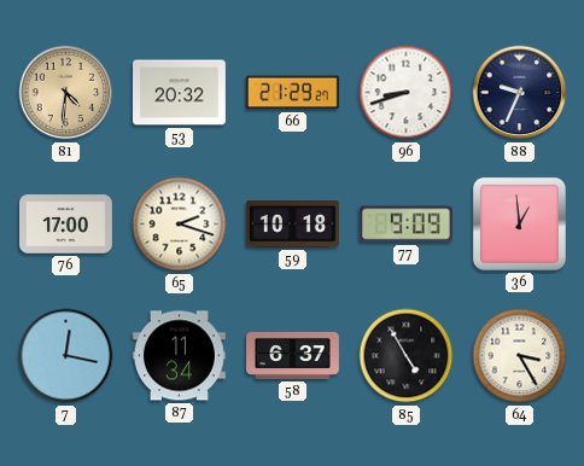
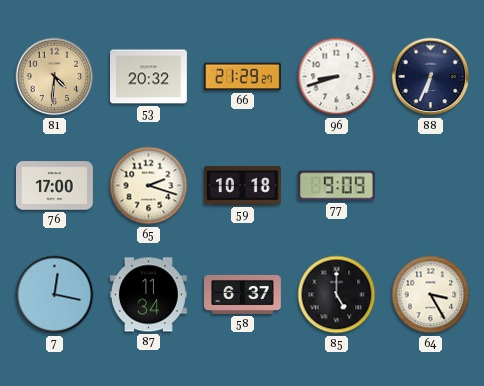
88: 9:34 -> 6:34 (431, 77)
36: 12:59 -> none (519, 223)
85: 4:55 -> 5:00 (337, 295)
